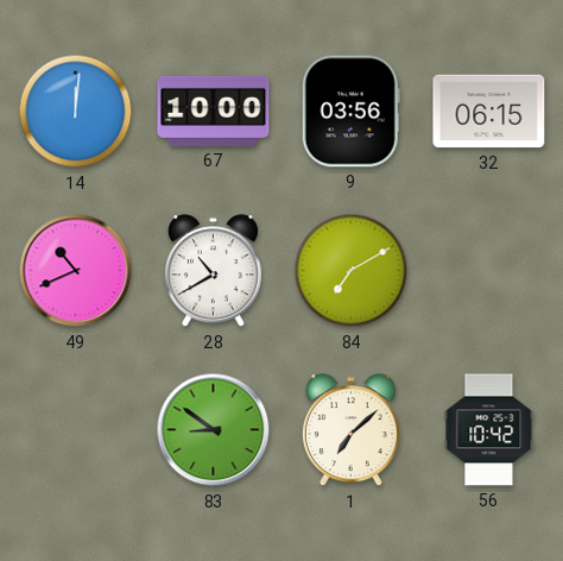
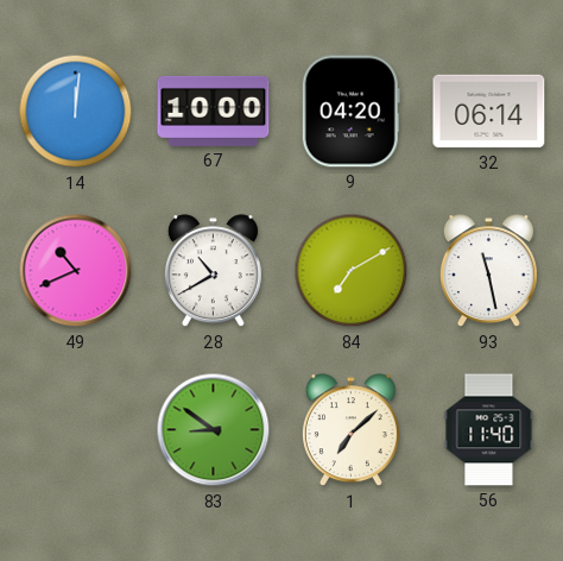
9: 03:56 -> 04:20 (350, 112)
32: 06:15 -> 06:14 (489, 112)
93: none -> 11:28 (488, 271)
56: 10:42 -> 11:40 (489, 430)
